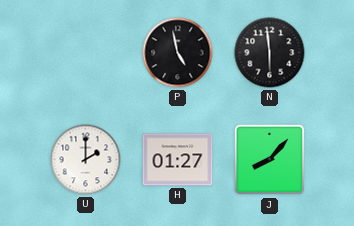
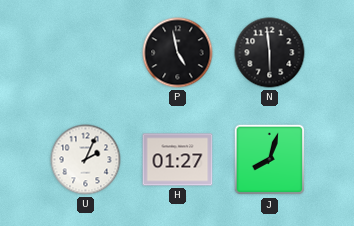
U: 2:00 -> 2:04 (86, 160)
J: 8:07 -> 8:03 (270, 160)
